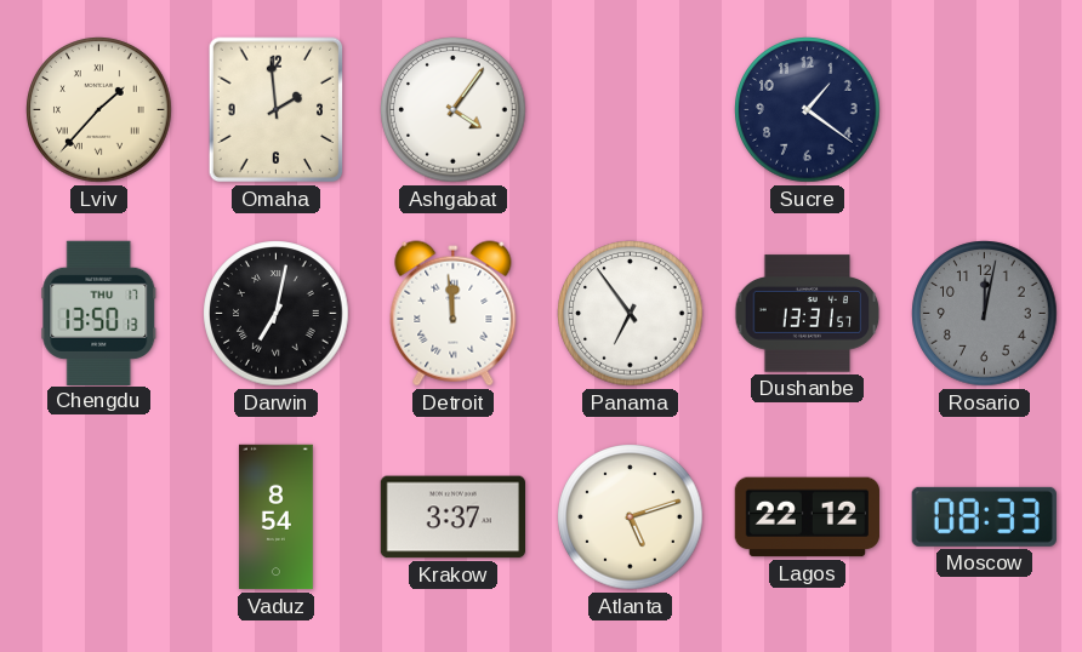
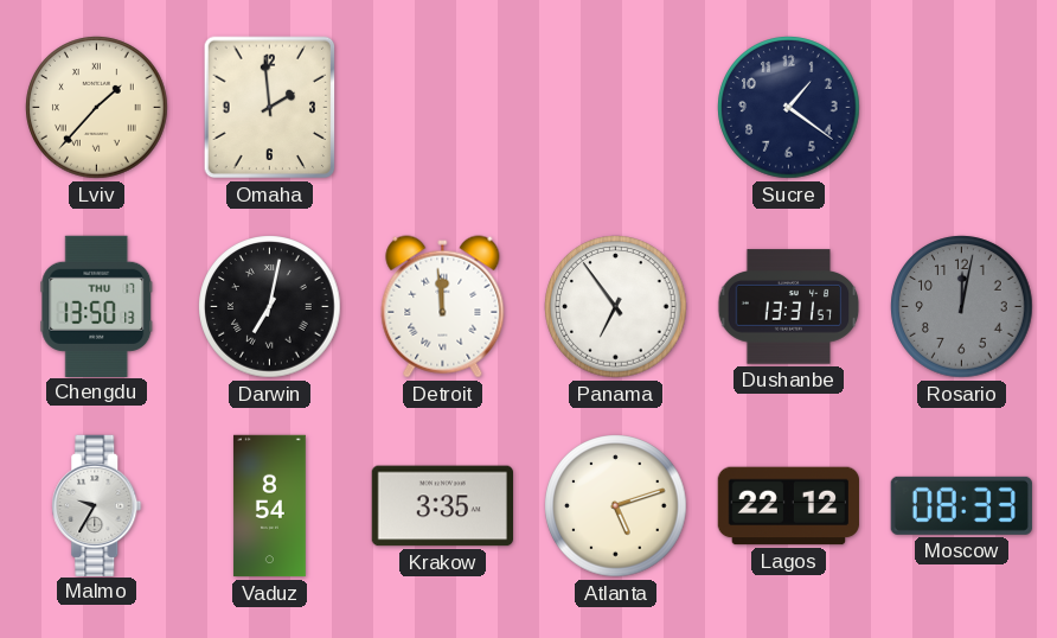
Ashgabat: 4:06 -> none (454, 110)
Malmo: none -> 9:35 (97, 505)
Krakow: 3:37 -> 3:35 (442, 506)
